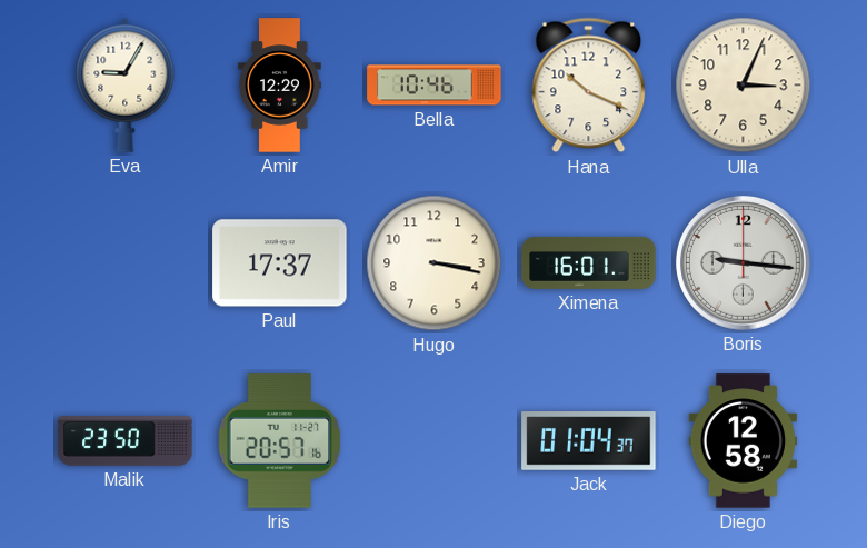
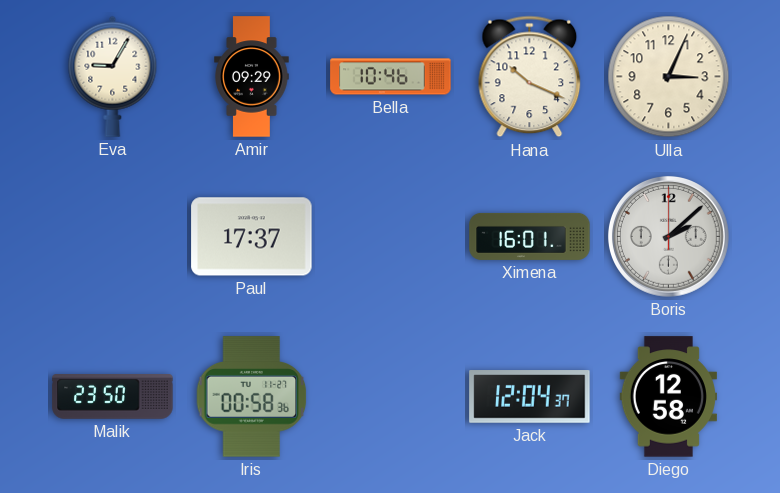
Amir: 12:29 -> 09:29 (252, 77)
Hugo: 3:17 -> none (435, 263)
Boris: 9:16 -> 2:08 (669, 237)
Iris: 20:57 -> 00:58 (252, 397)
Jack: 01:04 -> 12:04 (530, 397)
